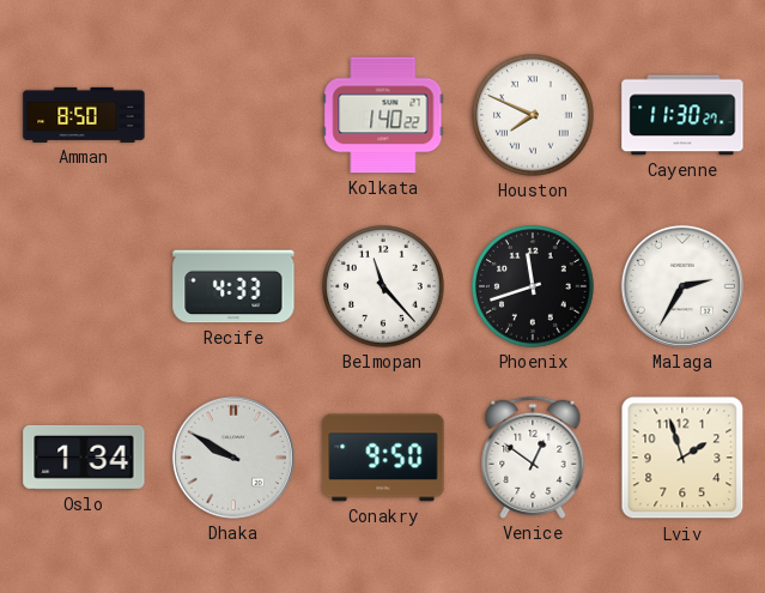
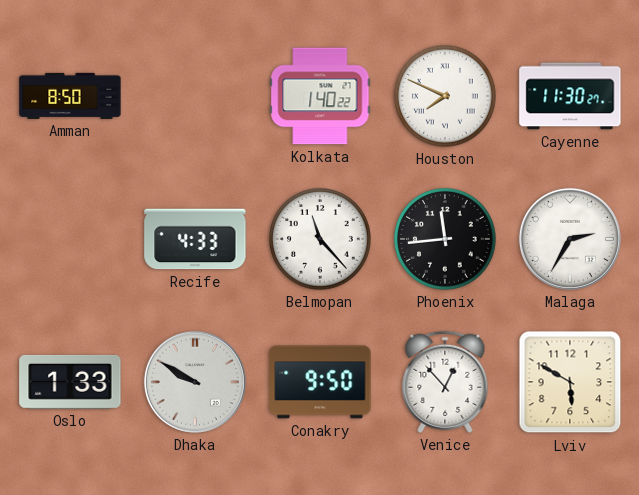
Phoenix: 11:42 -> 11:44 (445, 239)
Oslo: 1:34 -> 1:33 (70, 382)
Venice: 12:51 -> 12:53 (445, 382)
Lviv: 1:57 -> 5:50 (570, 382)
